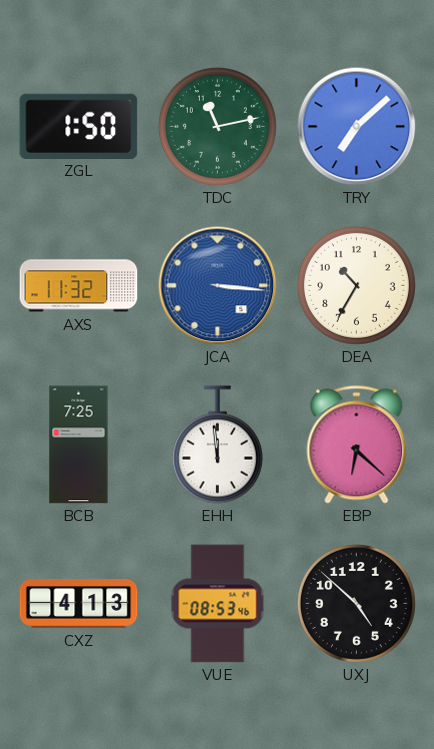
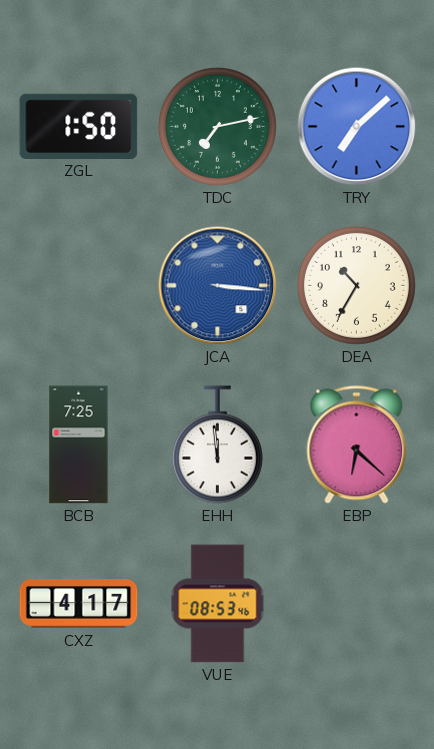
TDC: 11:13 -> 7:13 (217, 126)
AXS: 11:32 -> none (79, 286)
CXZ: 4:13 -> 4:17 (79, 604)
UXJ: 4:52 -> none (356, 603)
